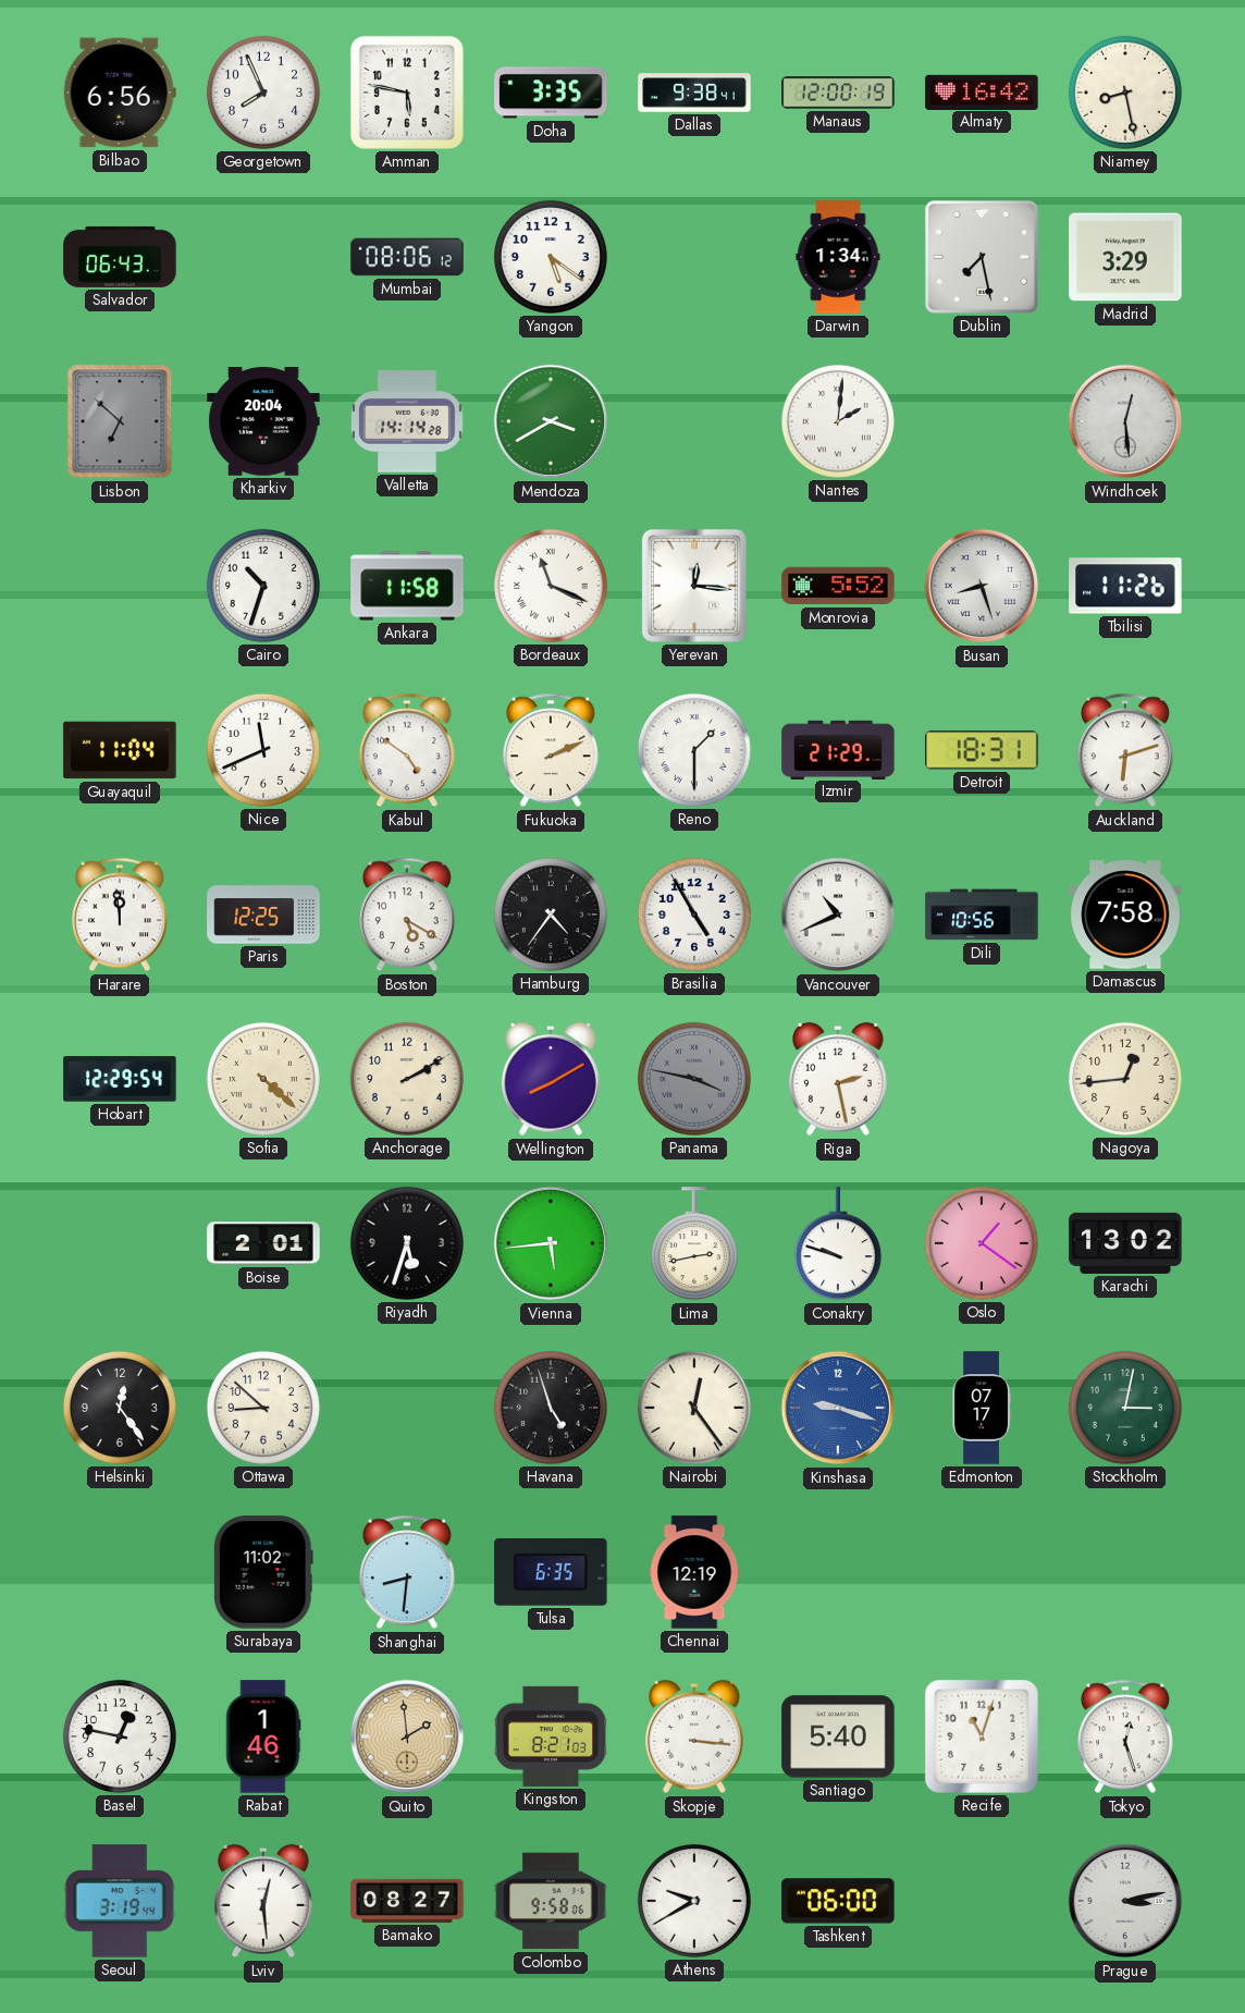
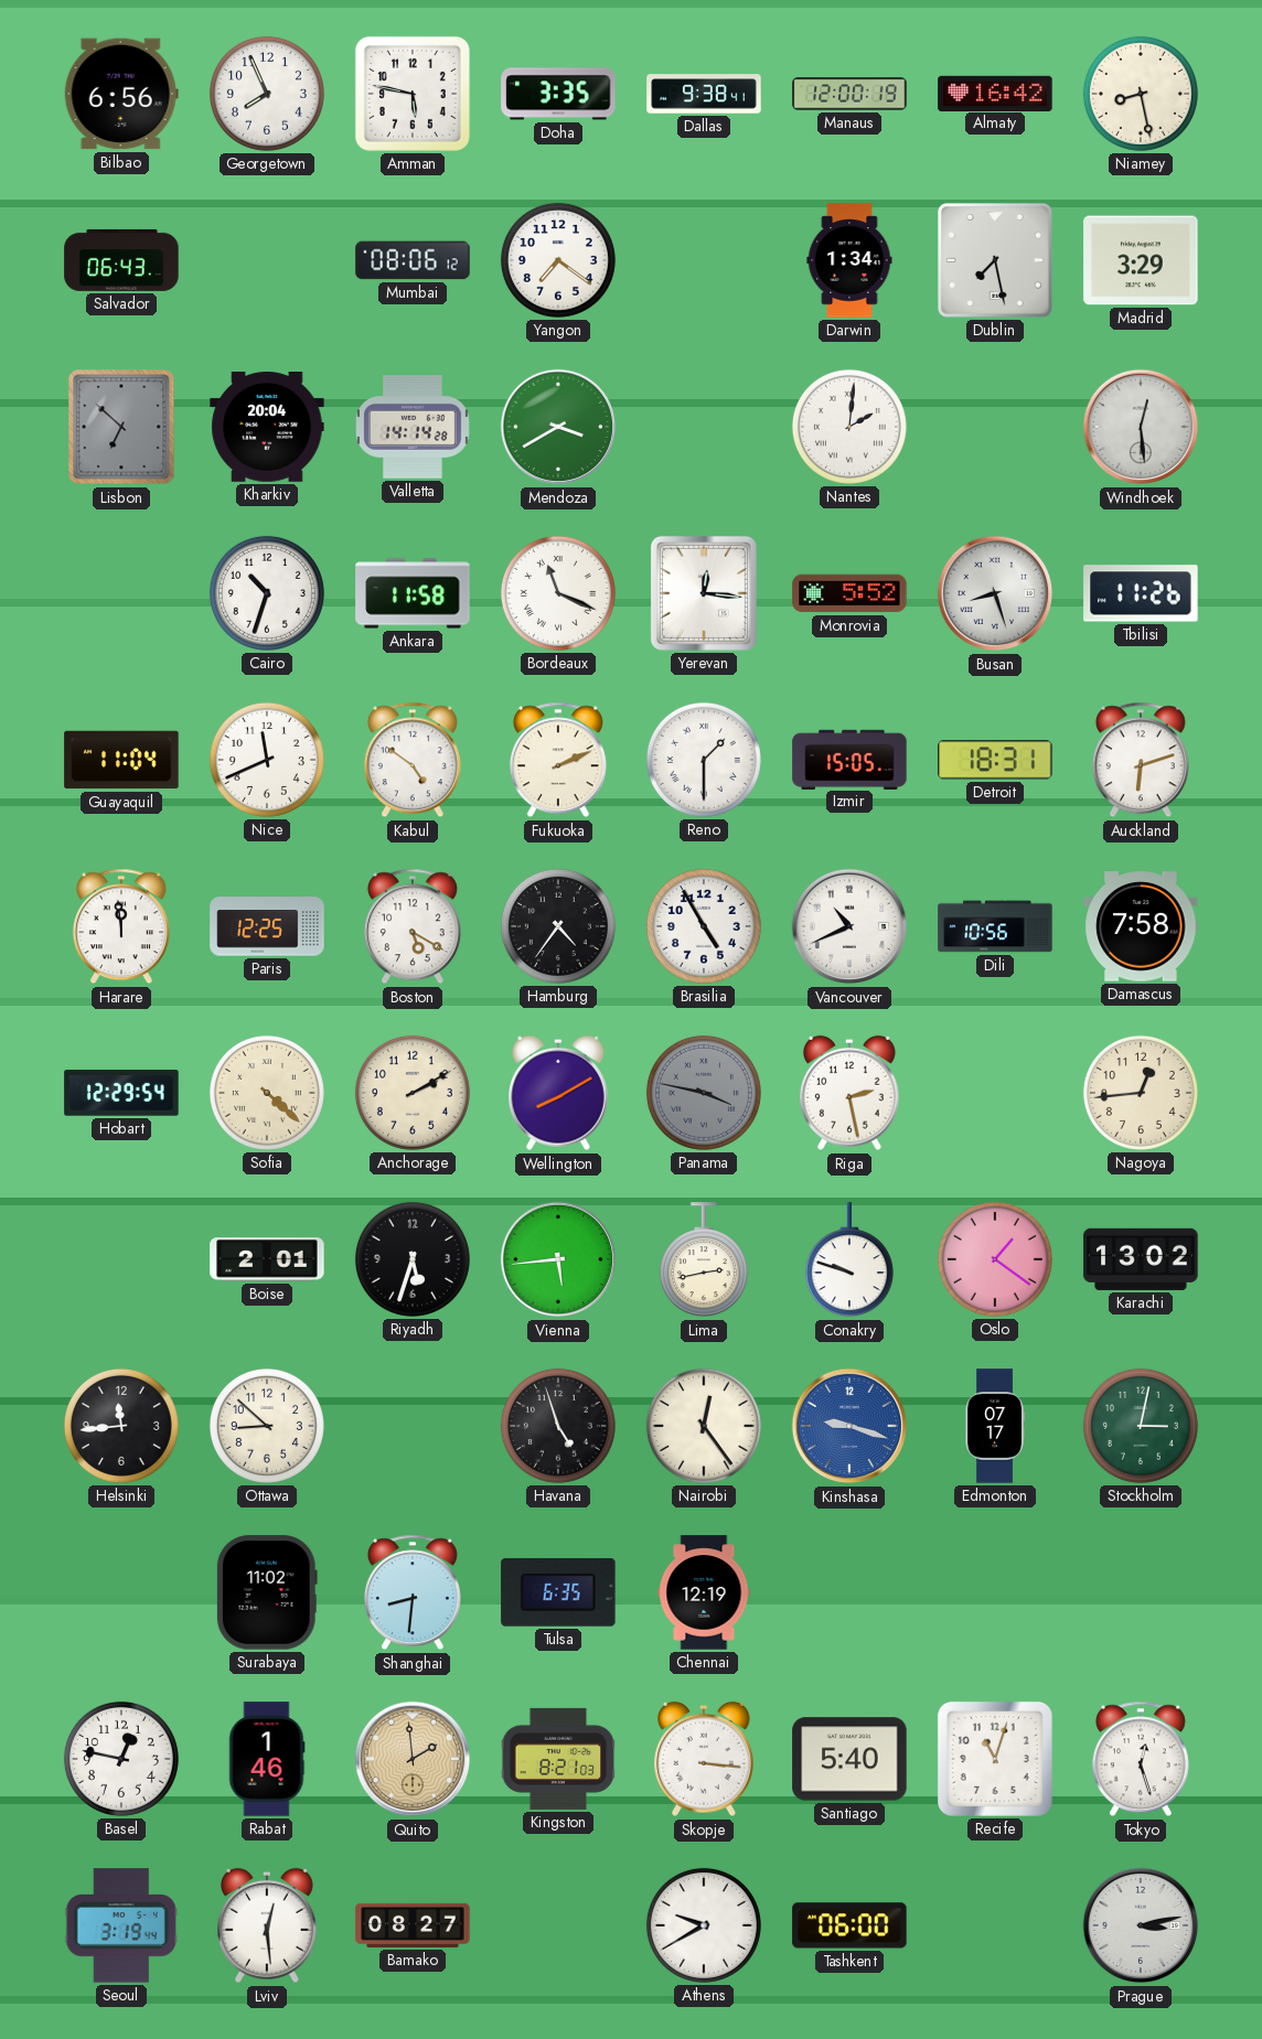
Yangon: 5:21 -> 7:21 (558, 260)
Izmir: 21:29 -> 15:05 (849, 759)
Helsinki: 12:24 -> 11:44 (121, 1426)
Colombo: 9:58 -> none (551, 1901)
